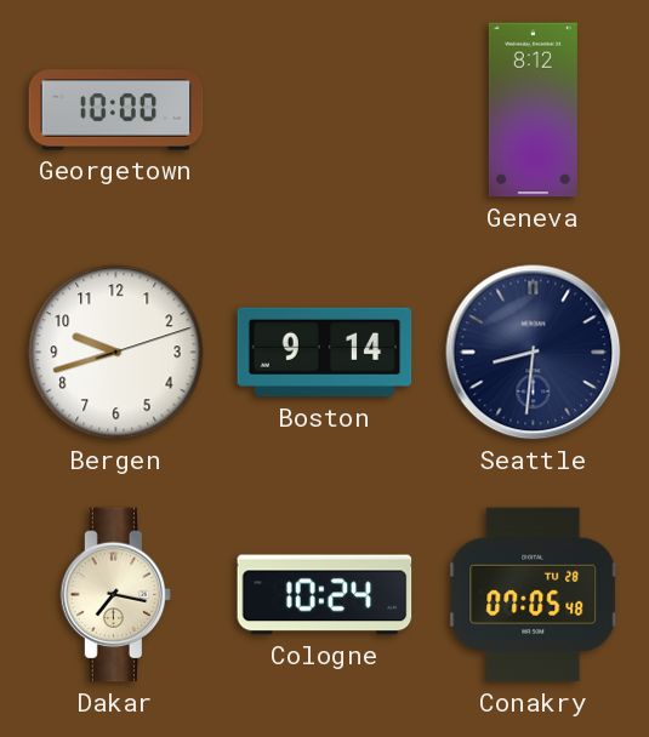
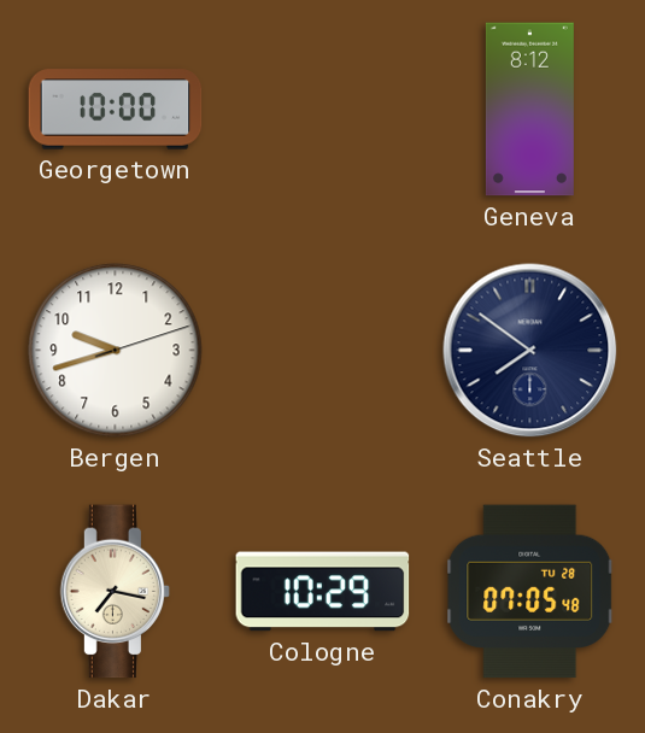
Boston: 9:14 -> none (325, 353)
Seattle: 8:31 -> 7:51 (530, 351)
Cologne: 10:24 -> 10:29 (323, 592)
